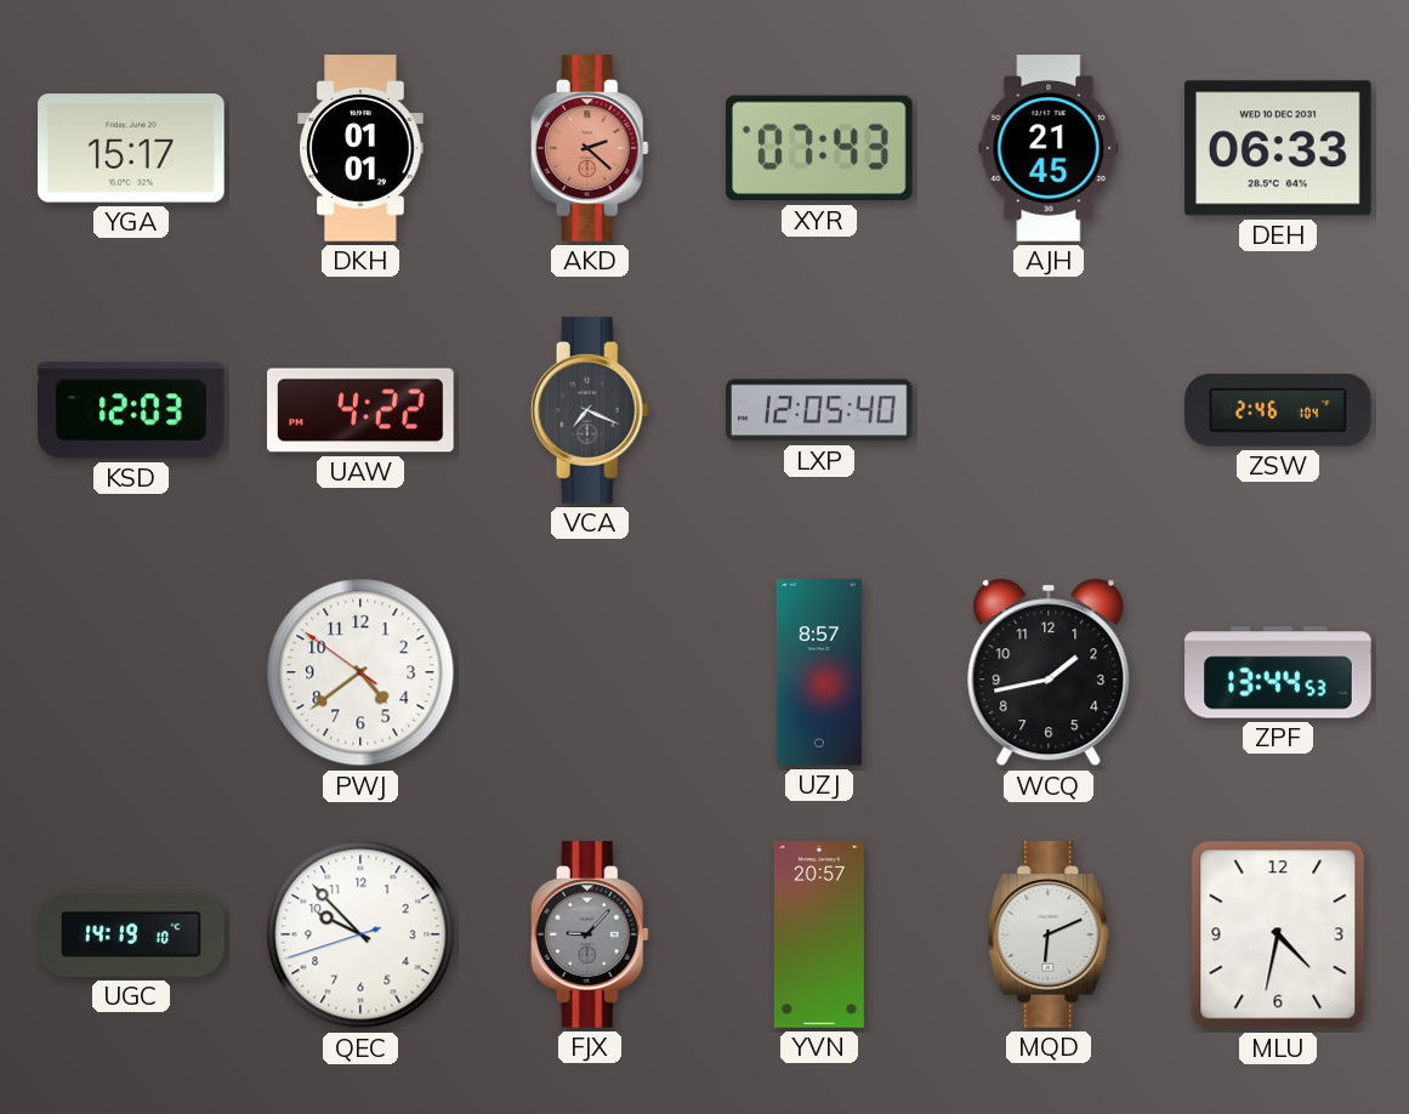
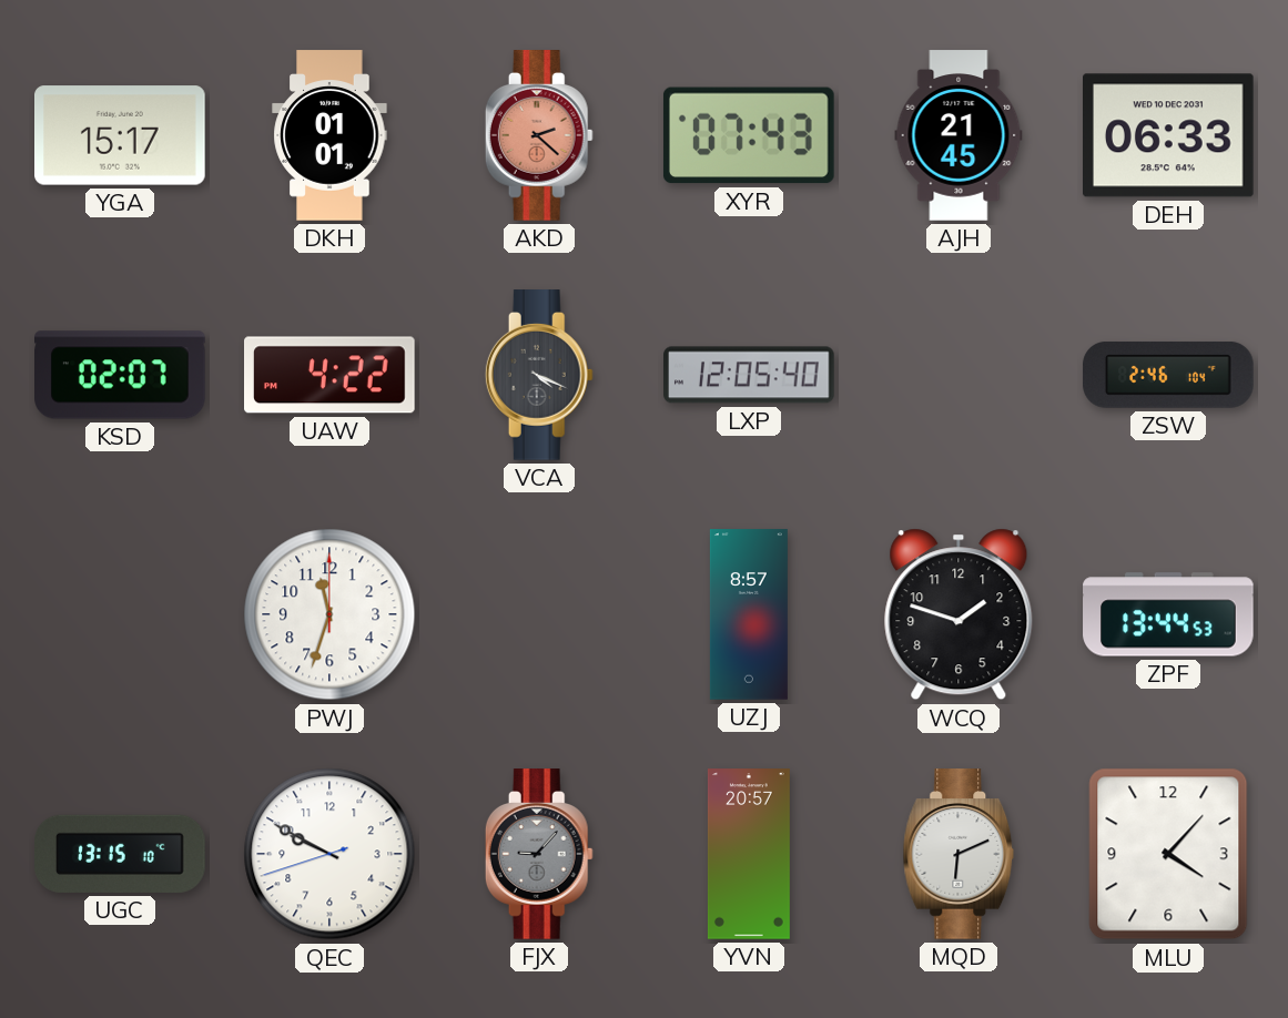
KSD: 12:03 -> 02:07 (121, 375)
VCA: 7:19 -> 4:19 (539, 375)
PWJ: 4:38 -> 11:33 (329, 614)
WCQ: 1:43 -> 1:48 (959, 614)
UGC: 14:19 -> 13:15 (120, 854)
QEC: 9:52 -> 9:49 (329, 854)
MLU: 4:32 -> 4:07 (1168, 854)
